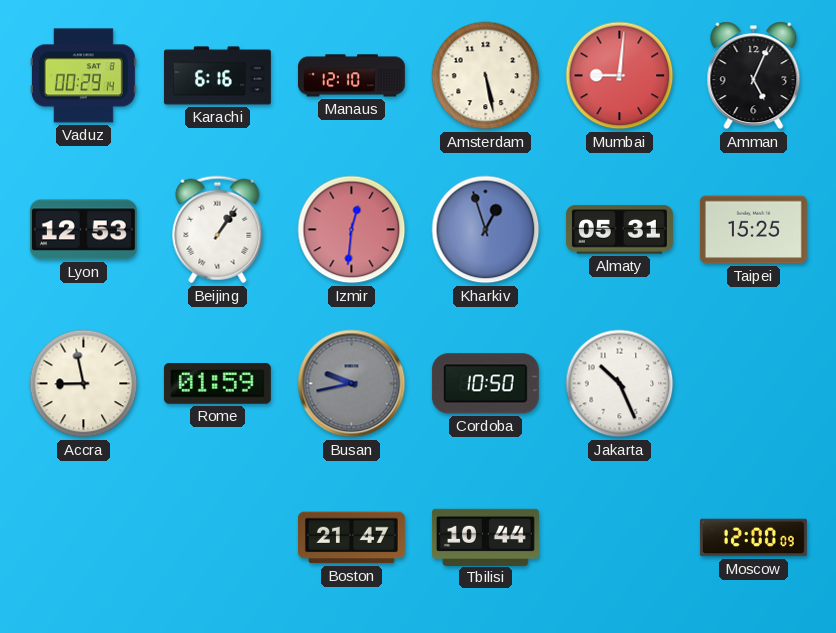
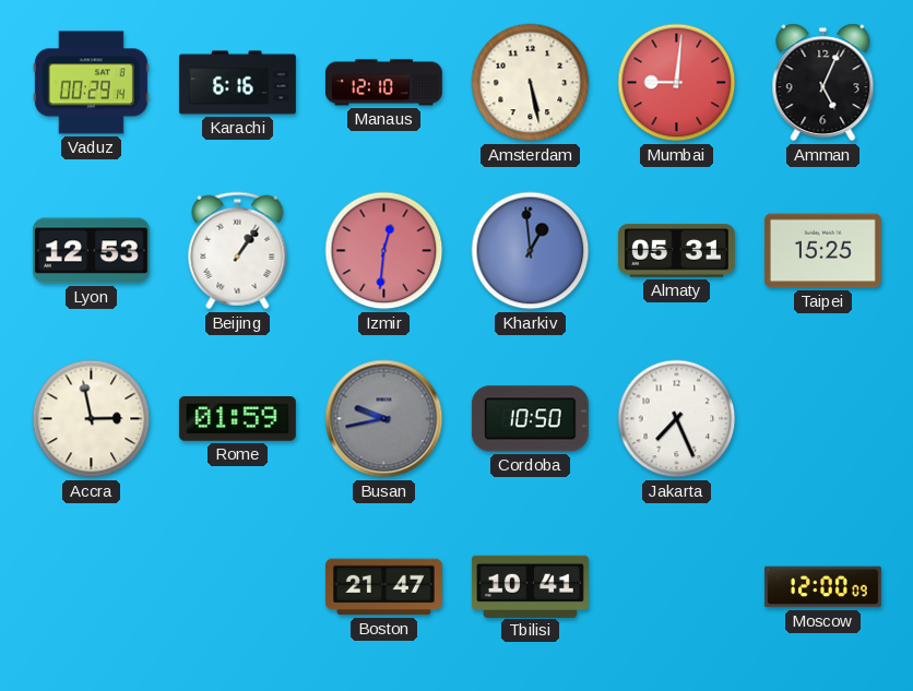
Kharkiv: 12:57 -> 12:59 (531, 251)
Accra: 8:58 -> 2:58 (92, 419)
Jakarta: 10:26 -> 7:26 (677, 419)
Tbilisi: 10:44 -> 10:41 (530, 586)
